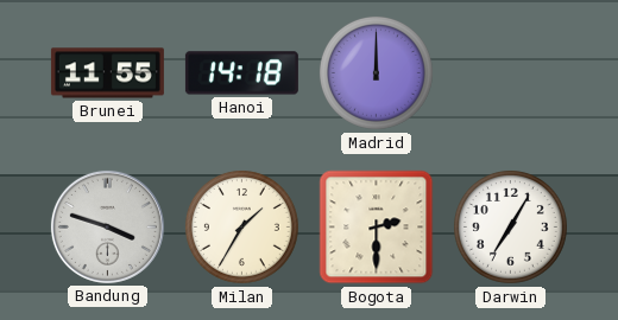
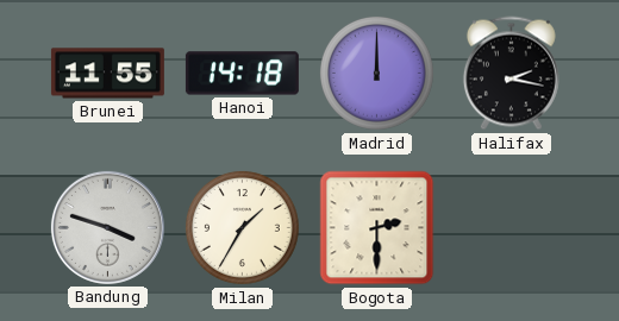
Halifax: none -> 2:17 (511, 74)
Darwin: 7:05 -> none (510, 226)
